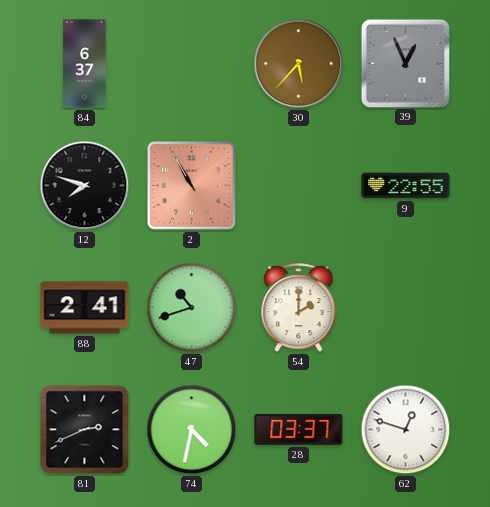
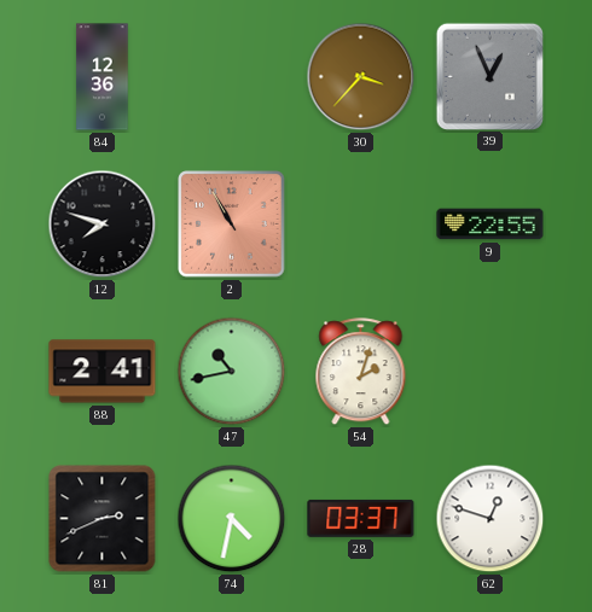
84: 6:37 -> 12:36 (103, 77)
30: 5:37 -> 3:37 (361, 77)
47: 10:42 -> 10:43 (232, 372)
54: 2:00 -> 2:03 (361, 372)
